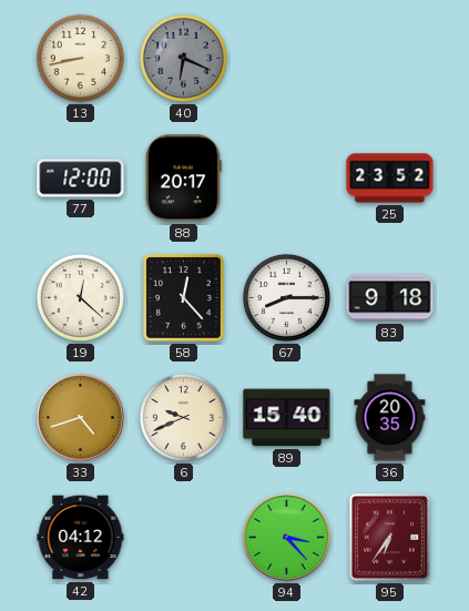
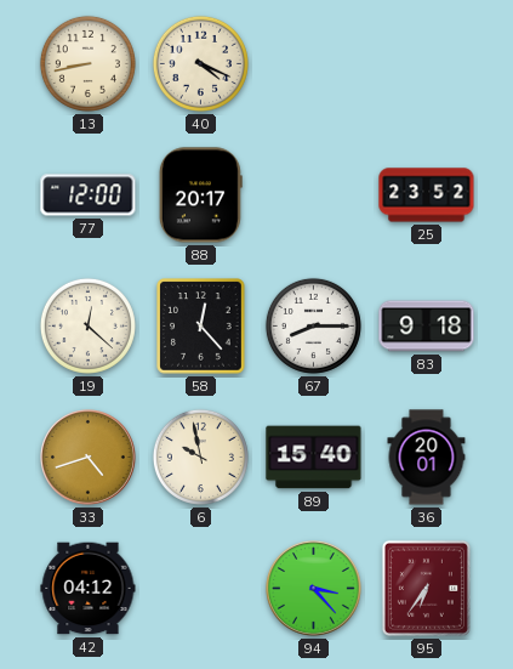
40: 6:19 -> 4:19 (200, 63)
40 dial: grey -> cream (200, 63)
6: 9:41 -> 9:58 (200, 457)
36: 20:35 -> 20:01 (427, 458)
